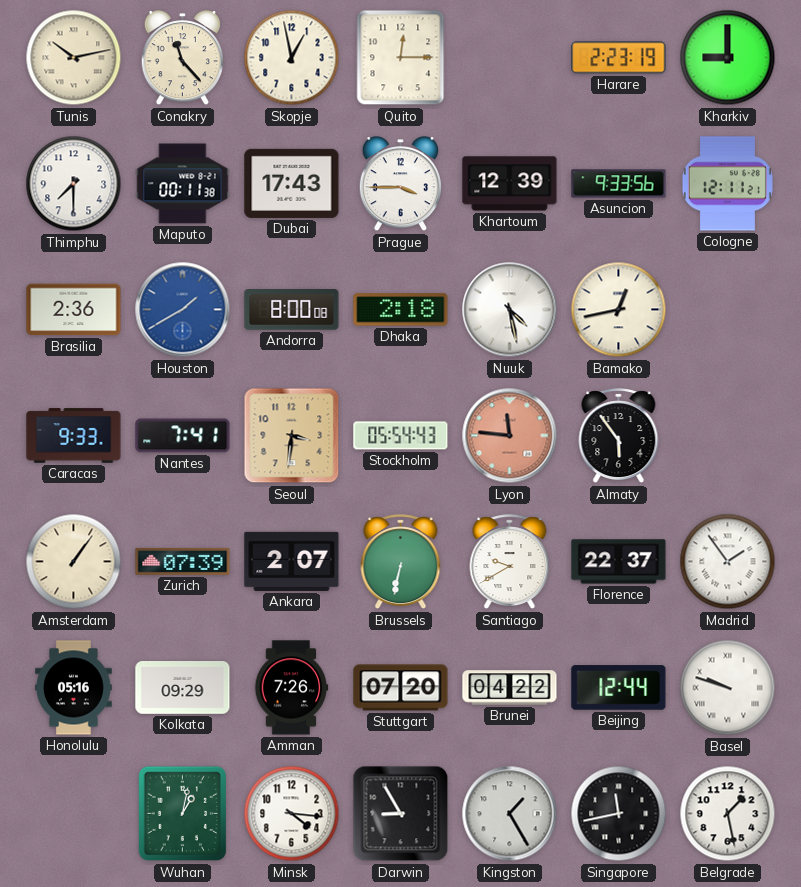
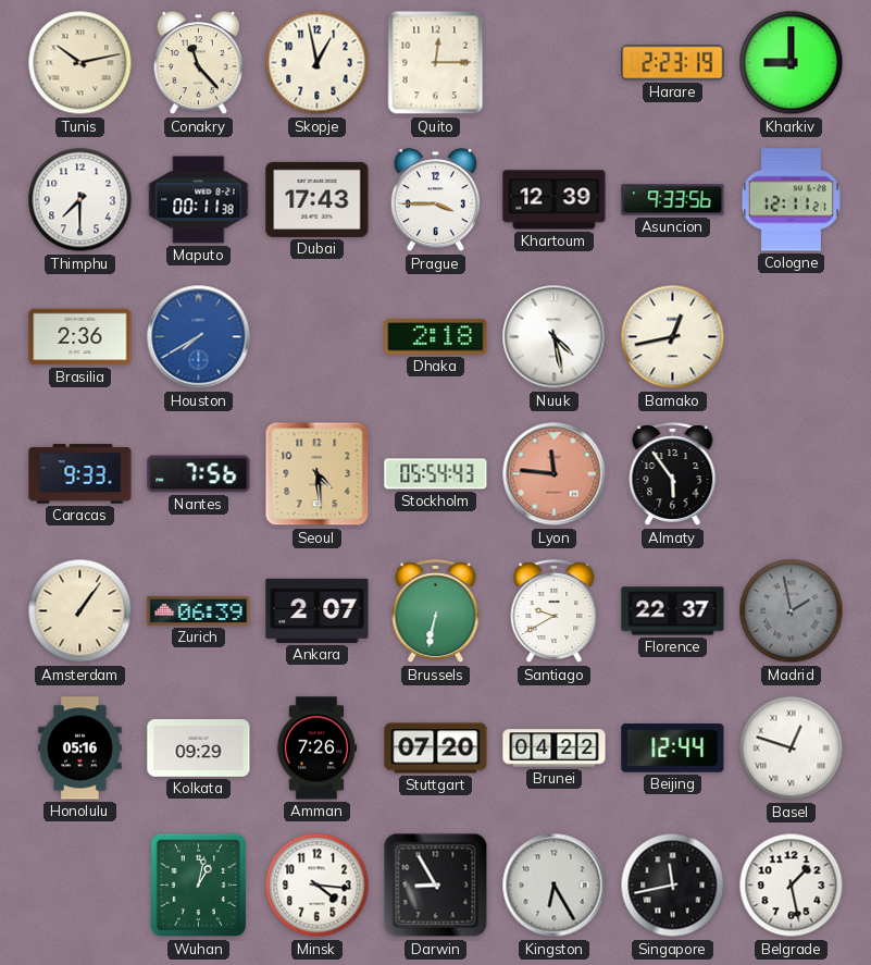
Houston: 1:40 -> 7:40 (199, 337)
Andorra: 8:00 -> none (292, 310)
Nantes: 7:41 -> 7:56 (199, 474)
Seoul: 3:31 -> 4:29 (318, 474)
Zurich: 07:39 -> 06:39 (199, 610)
Madrid: 1:54 -> 1:58 (792, 611)
Madrid dial: white -> grey (792, 611)
Basel: 9:48 -> 12:48 (792, 749)
Kingston: 1:25 -> 6:25 (555, 886)
